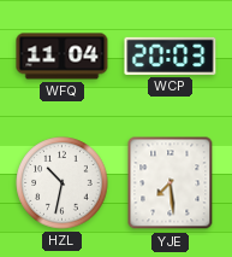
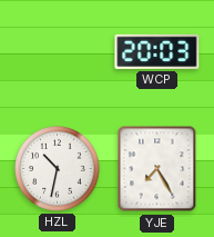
WFQ: 11:04 -> none (63, 57)
YJE: 7:29 -> 7:25 (157, 169)
